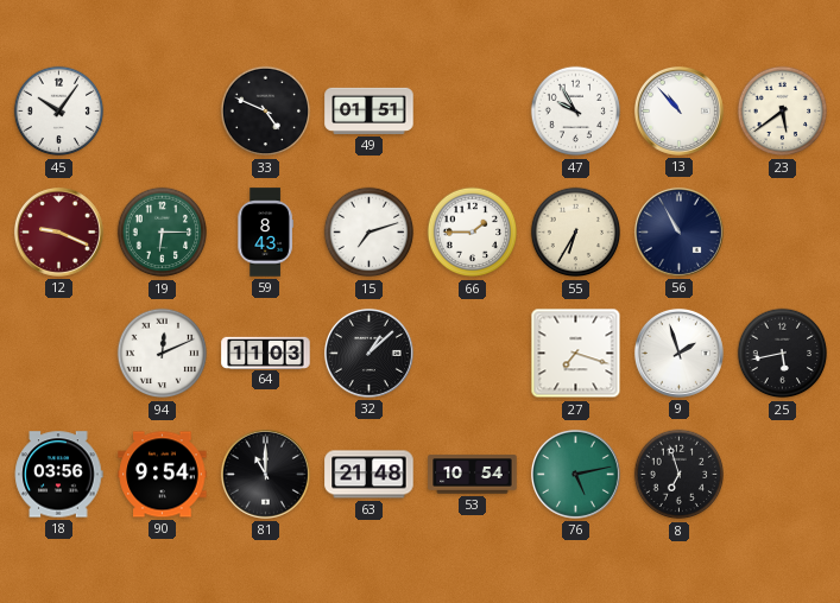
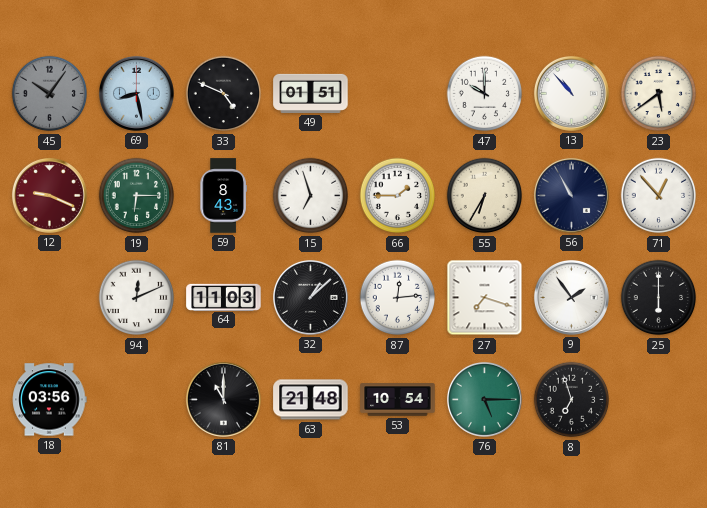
45 dial: white -> grey (50, 94)
69: none -> 8:28 (136, 93)
47: 9:55 -> 10:00 (485, 94)
15: 7:12 -> 6:57 (311, 196)
71: none -> 12:53 (659, 196)
87: none -> 12:14 (398, 298)
9: 1:57 -> 1:54 (571, 297)
25: 5:43 -> 6:00 (659, 298)
90: 9:54 -> none (163, 475)
76: 5:13 -> 5:15 (484, 399)
